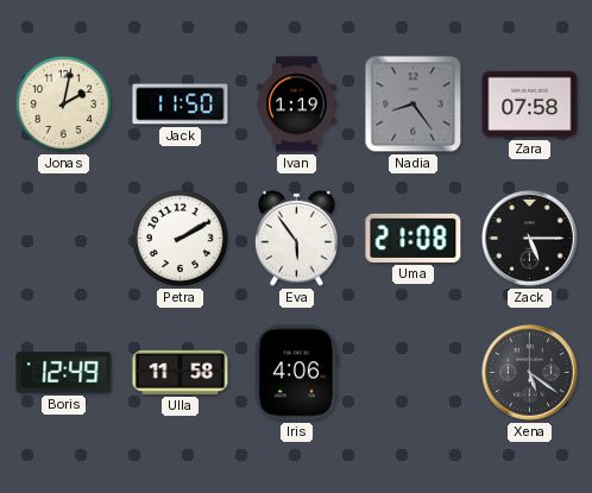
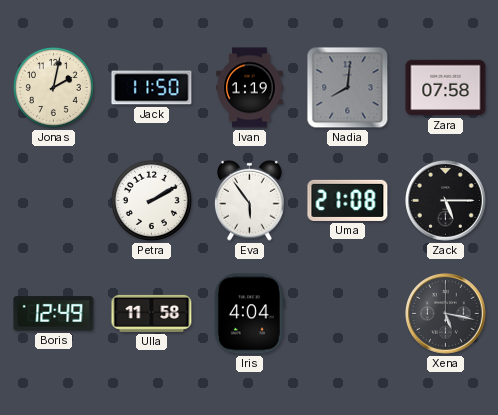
Nadia: 8:24 -> 8:01 (348, 88)
Iris: 4:06 -> 4:04 (249, 314)
Xena: 5:21 -> 5:17 (446, 314)
